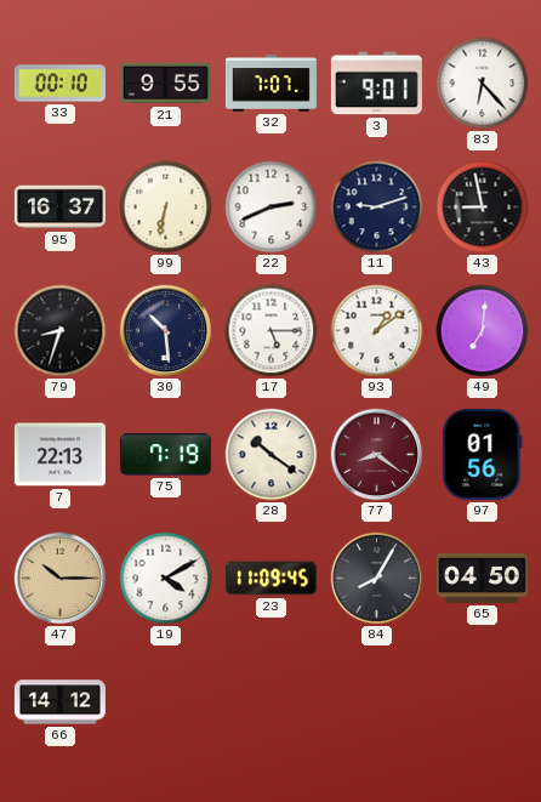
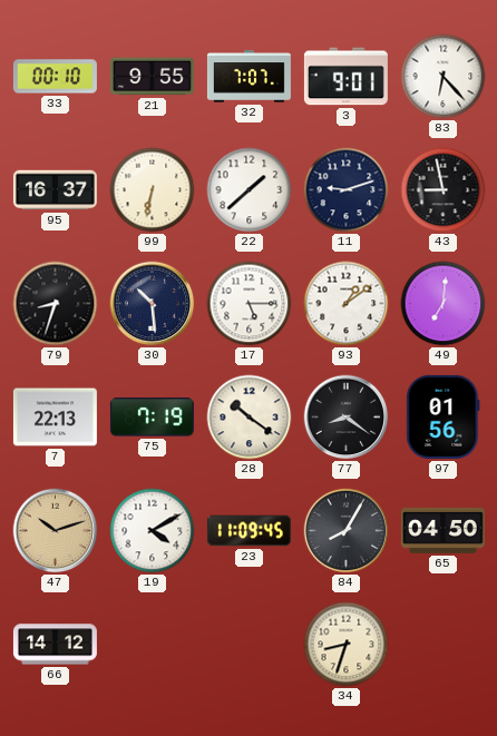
22: 2:41 -> 1:38 (250, 190)
77 dial: burgundy -> black (347, 418)
47: 10:15 -> 10:12 (56, 531)
34: none -> 8:33 (347, 645)
